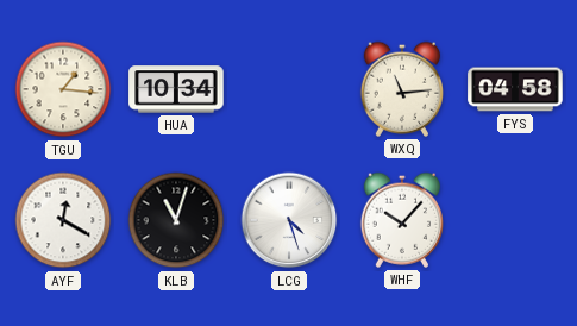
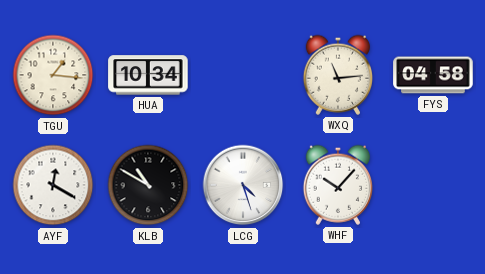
KLB: 11:03 -> 10:50 (148, 185)
